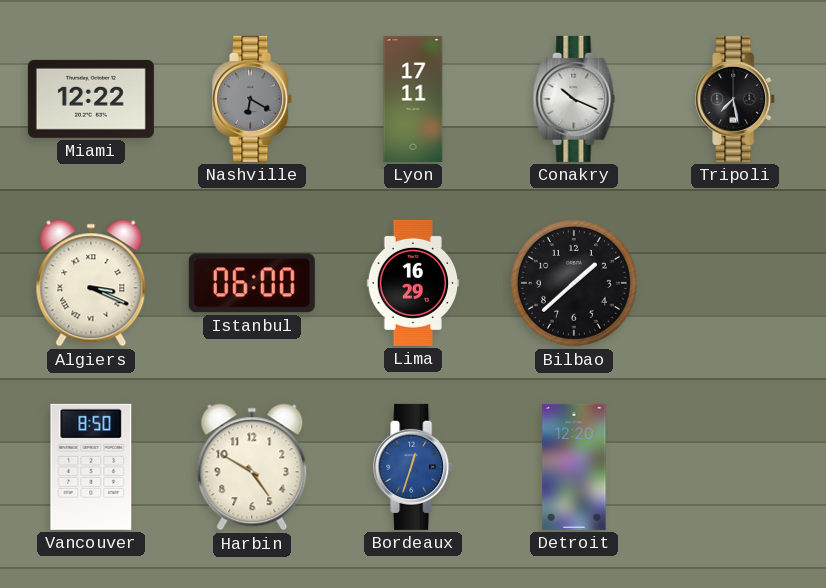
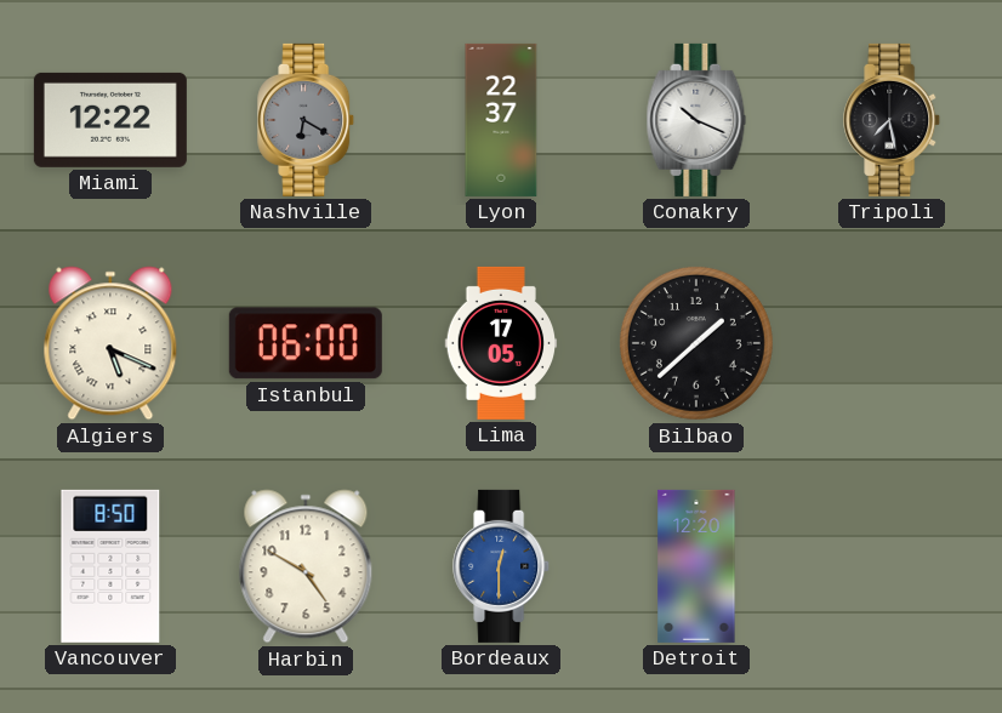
Lyon: 17:11 -> 22:37 (501, 120)
Algiers: 3:19 -> 5:19 (110, 343)
Lima: 16:29 -> 17:05 (501, 343)
Bordeaux: 12:33 -> 12:30 (502, 566)
